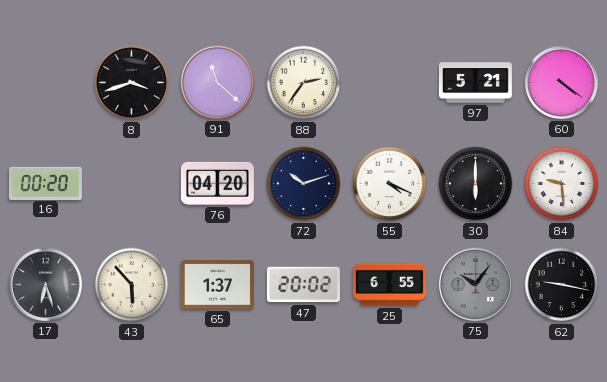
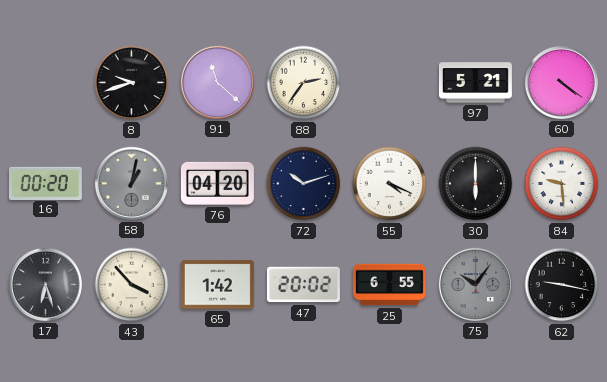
8: 3:42 -> 9:42 (132, 83)
58: none -> 1:02 (131, 183)
43: 5:53 -> 3:53 (132, 285)
65: 1:37 -> 1:42 (217, 285)
